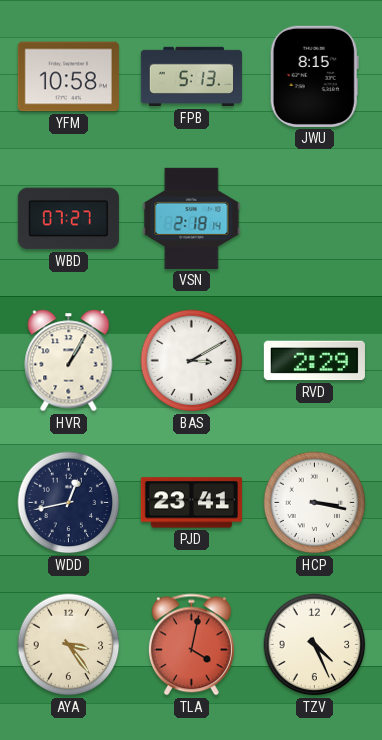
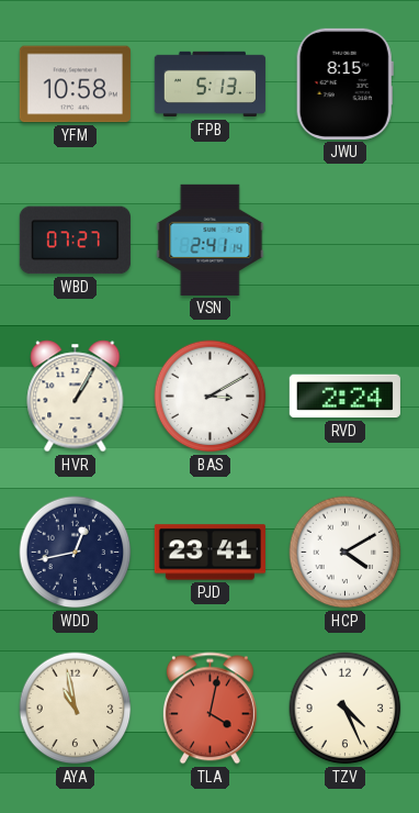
VSN: 2:18 -> 2:41 (211, 240)
RVD: 2:29 -> 2:24 (344, 397)
HCP: 3:17 -> 4:10 (346, 553)
AYA: 3:24 -> 10:58 (76, 709)
